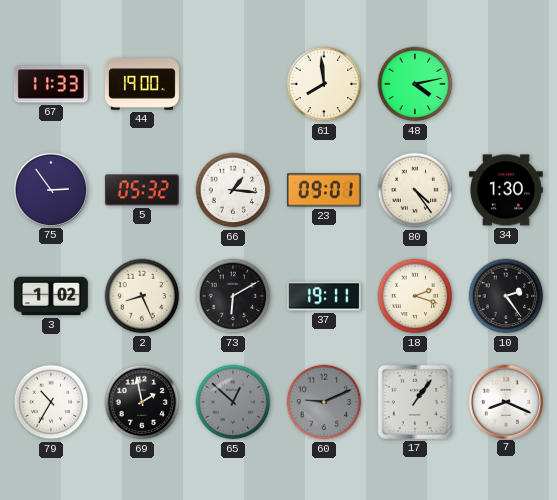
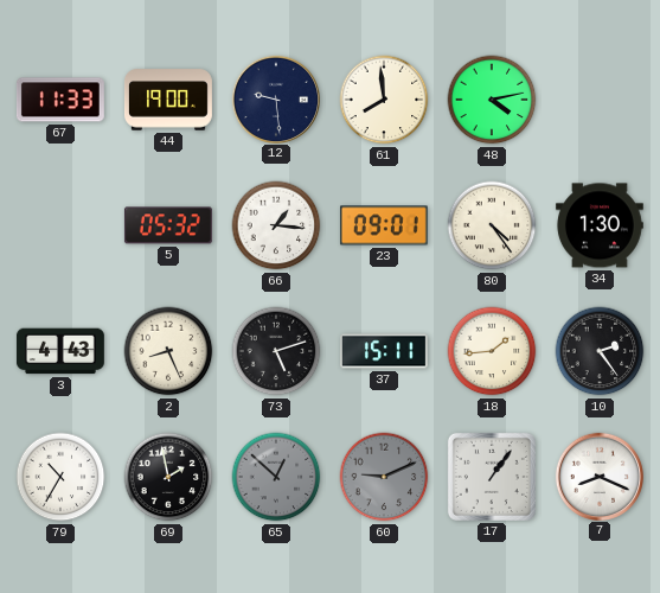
12: none -> 9:29 (275, 98)
75: 2:54 -> none (50, 189)
3: 1:02 -> 4:43 (60, 351)
73: 6:10 -> 5:12 (276, 351)
37: 19:11 -> 15:11 (384, 351)
18: 2:18 -> 1:44 (492, 351)
